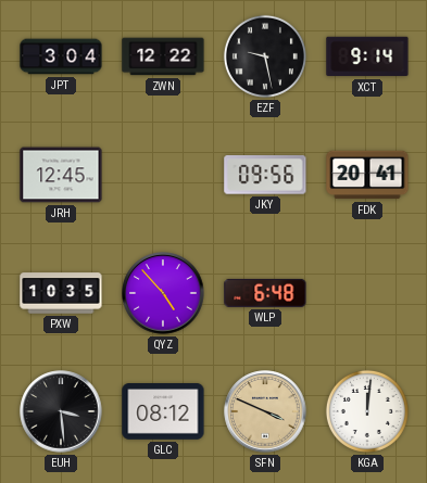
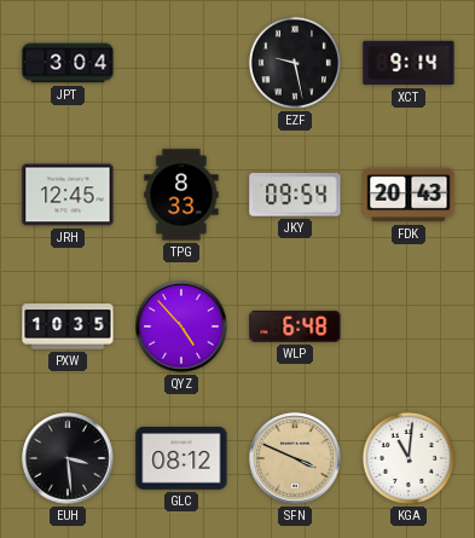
ZWN: 12:22 -> none (163, 56)
TPG: none -> 8:33 (181, 195)
JKY: 09:56 -> 09:54 (295, 195)
FDK: 20:41 -> 20:43 (409, 195)
KGA: 12:01 -> 11:01 (409, 458)
